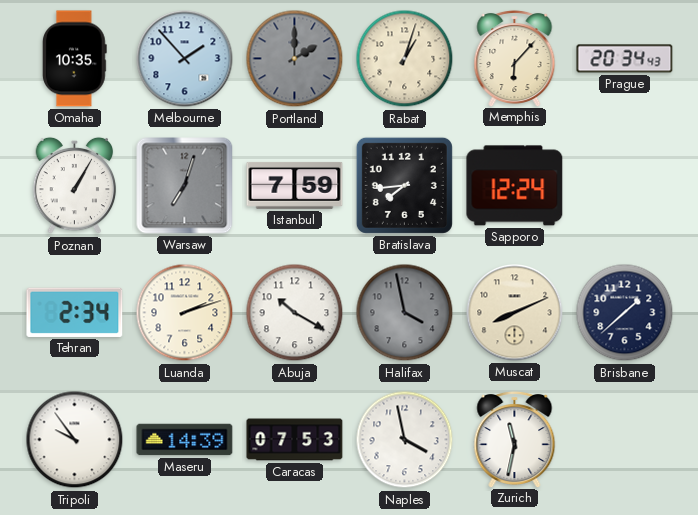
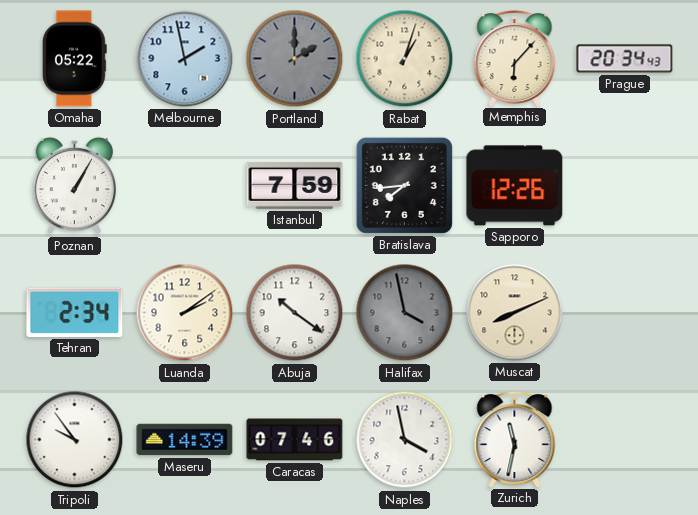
Omaha: 10:35 -> 05:22 (75, 59)
Melbourne: 1:53 -> 1:58 (185, 59)
Warsaw: 7:03 -> none (185, 186)
Sapporo: 12:24 -> 12:26 (515, 186)
Luanda: 2:12 -> 2:09 (185, 313)
Abuja: 10:20 -> 10:21 (295, 313)
Brisbane: 1:38 -> none (625, 313)
Caracas: 07:53 -> 07:46 (295, 440)
